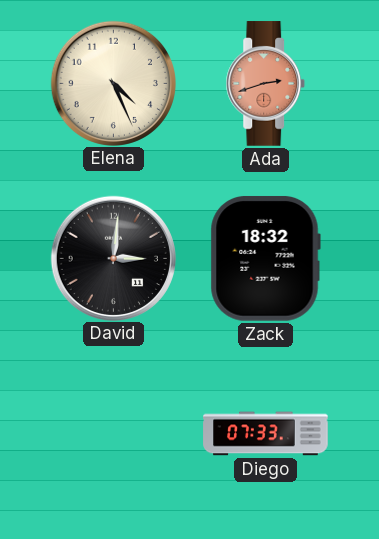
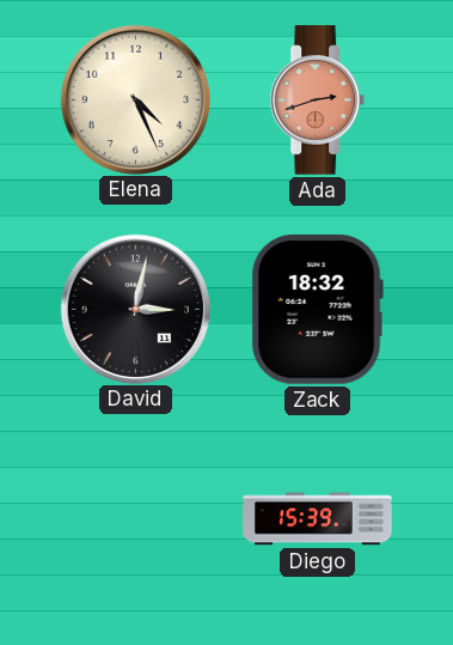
David: 3:01 -> 3:02 (135, 309)
Diego: 07:33 -> 15:39 (318, 519)
